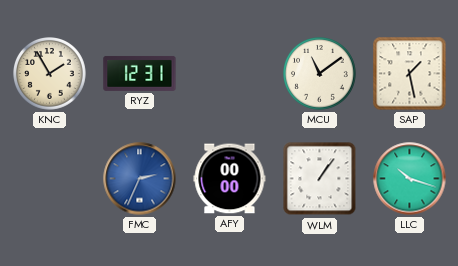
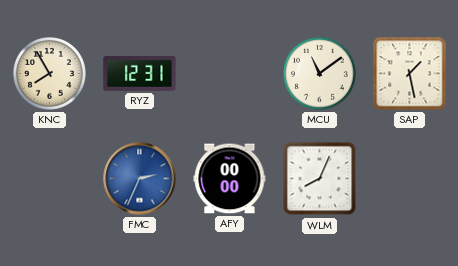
KNC: 1:55 -> 7:55 (50, 74)
WLM: 1:06 -> 8:04 (320, 179)
LLC: 10:18 -> none (410, 179)
